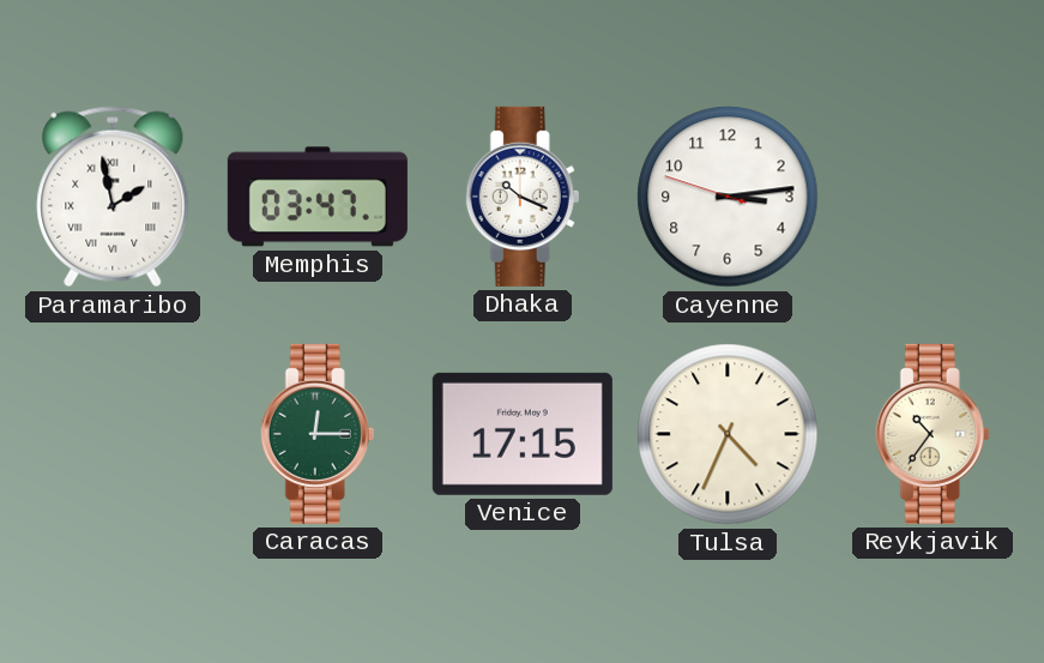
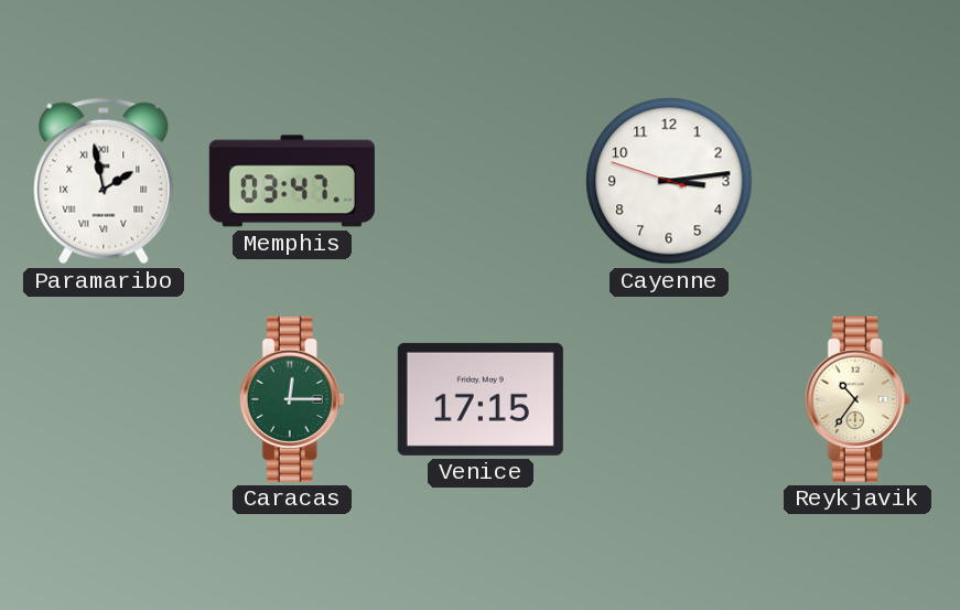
Dhaka: 10:19 -> none (523, 197)
Tulsa: 4:34 -> none (728, 434)
